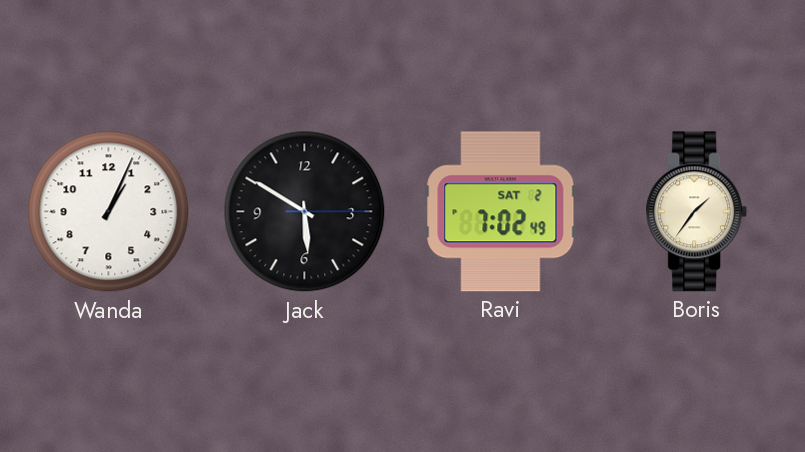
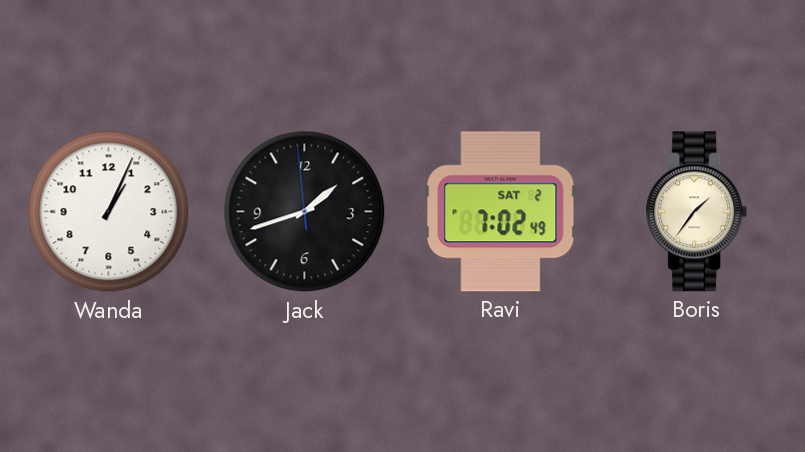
Jack: 5:50 -> 1:41 (305, 212)
